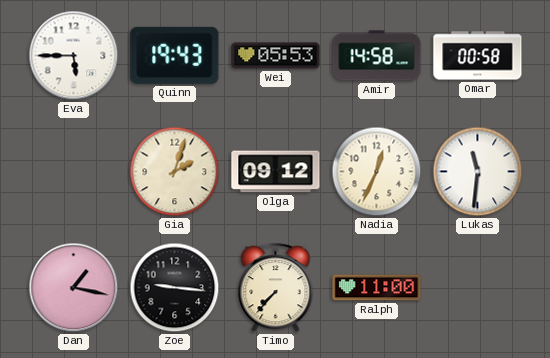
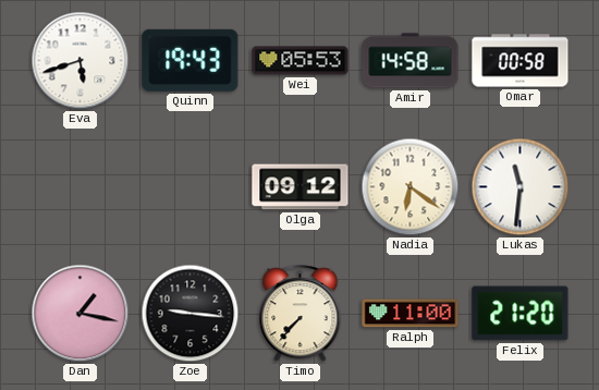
Eva: 5:45 -> 5:42 (81, 61)
Gia: 2:03 -> none (175, 172)
Nadia: 12:34 -> 6:21 (411, 187)
Felix: none -> 21:20 (521, 314)
